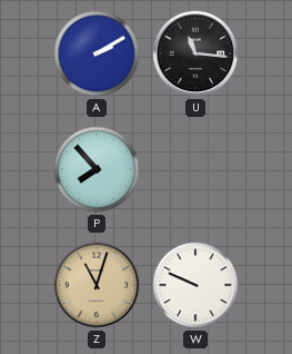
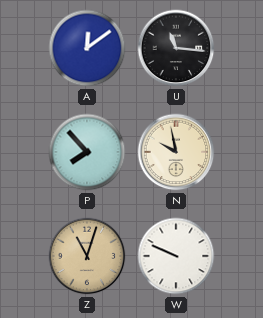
A: 2:10 -> 12:09 (87, 48)
N: none -> 9:58 (176, 152)
